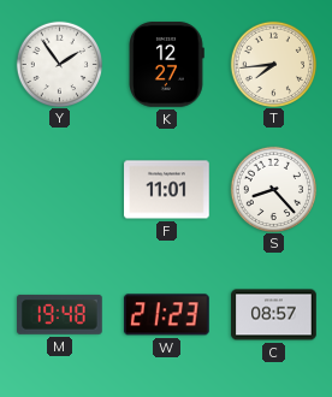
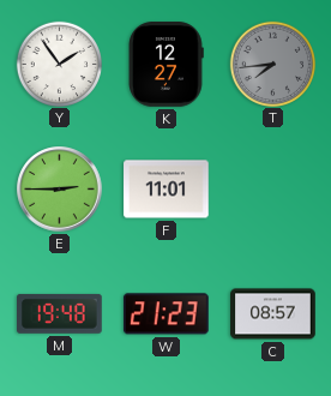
T dial: cream -> grey (272, 64)
E: none -> 2:45 (60, 190)
S: 8:23 -> none (273, 189)
